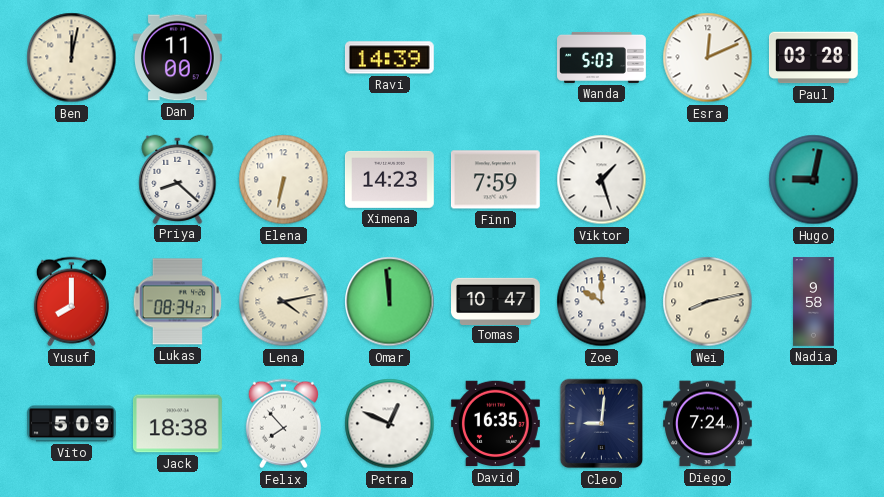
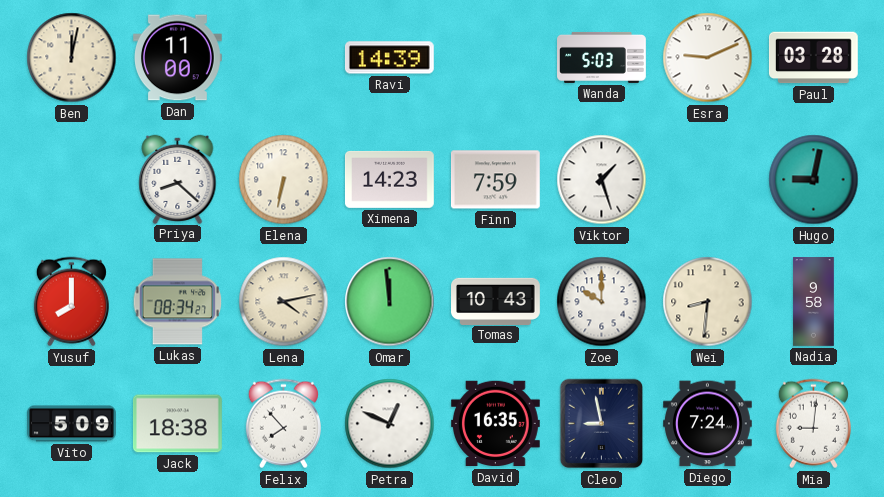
Esra: 12:11 -> 9:11 (708, 58)
Tomas: 10:47 -> 10:43 (496, 301)
Wei: 8:13 -> 8:31 (708, 302)
Cleo: 9:01 -> 8:58 (602, 424)
Mia: none -> 9:01 (813, 424)
